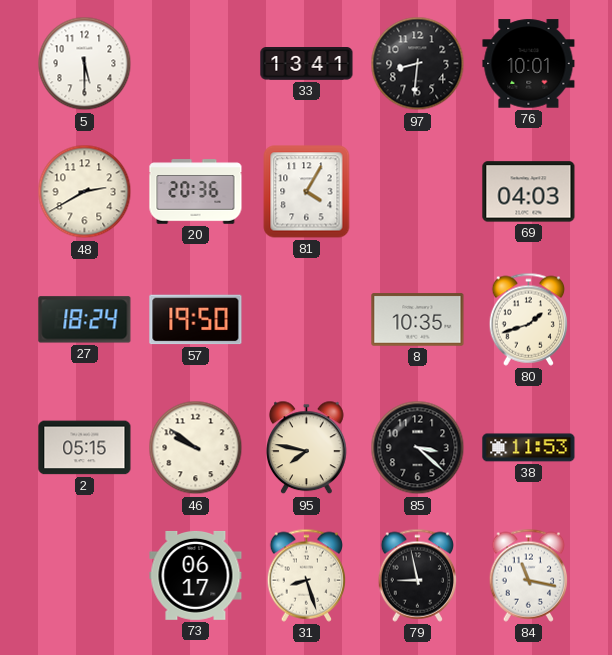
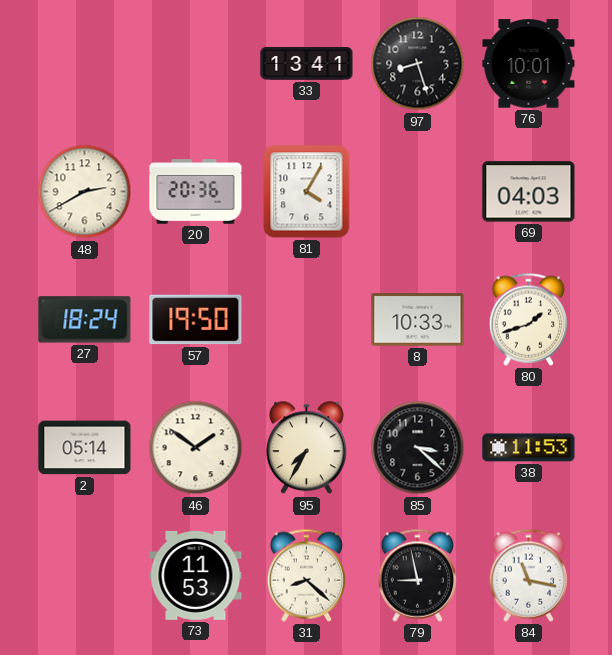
5: 5:30 -> none (85, 64)
97: 8:31 -> 8:27 (418, 64)
8: 10:35 -> 10:33 (418, 320)
2: 05:15 -> 05:14 (85, 448)
46: 9:51 -> 1:51 (196, 448)
95: 7:47 -> 7:35 (307, 448)
73: 06:17 -> 11:53 (196, 575)
31: 8:27 -> 8:22 (307, 575)
